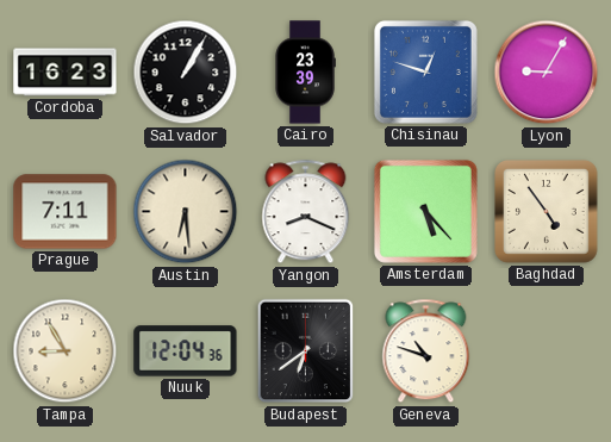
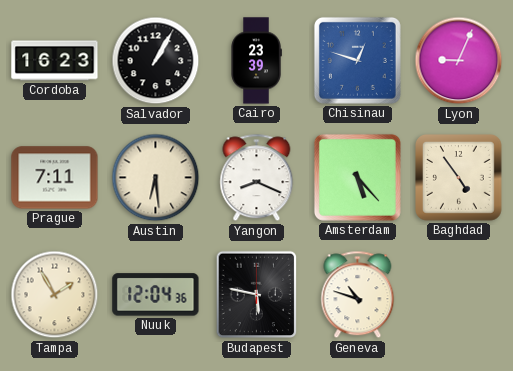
Lyon: 9:05 -> 9:04 (459, 61)
Tampa: 8:55 -> 1:55 (55, 295)
Budapest: 6:39 -> 5:47 (257, 295)
